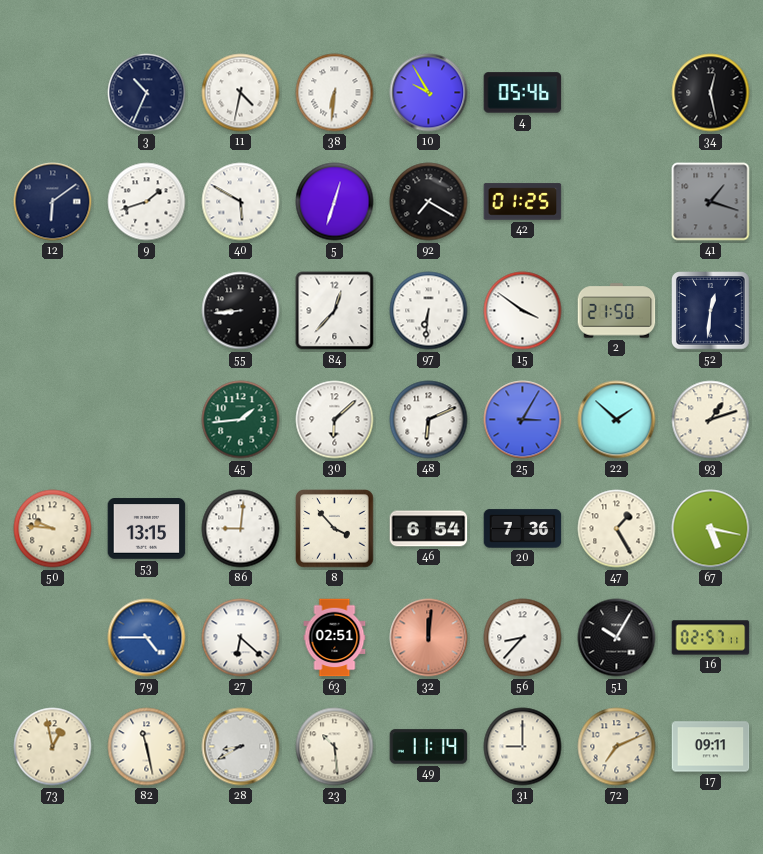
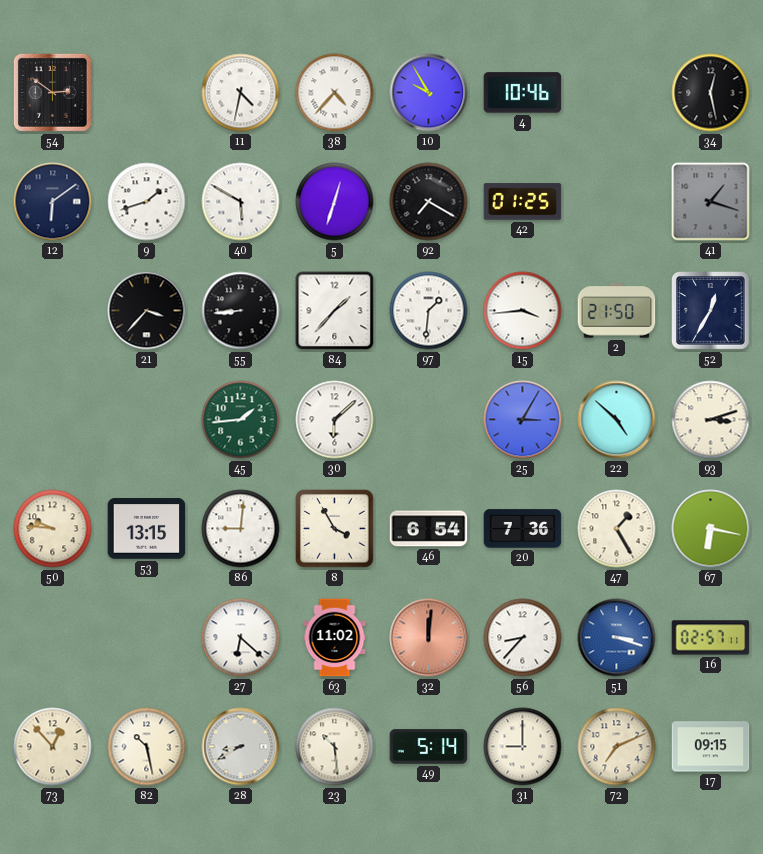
54: none -> 2:51 (52, 92)
3: 10:34 -> none (147, 93)
38: 6:31 -> 4:37 (335, 93)
4: 05:46 -> 10:46 (523, 93)
21: none -> 3:37 (147, 311)
84: 12:37 -> 1:37 (335, 311)
97: 6:31 -> 1:31 (429, 311)
15: 3:51 -> 3:44 (523, 311)
52: 12:31 -> 12:35 (711, 311)
48: 6:11 -> none (429, 420)
22: 1:52 -> 4:52 (617, 420)
93: 1:12 -> 3:12 (711, 420)
8: 3:53 -> 3:55 (335, 529)
67: 5:17 -> 6:17 (711, 529)
79: 4:45 -> none (147, 638)
63: 02:51 -> 11:02 (335, 638)
51: 10:05 -> 3:18 (617, 638)
51 dial: black -> blue (617, 638)
73: 12:58 -> 12:53 (53, 747)
82: 11:28 -> 10:28 (147, 747)
49: 11:14 -> 5:14 (429, 747)
17: 09:11 -> 09:15 (711, 747)
